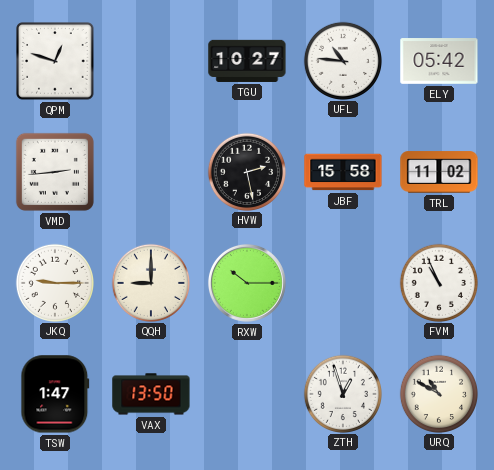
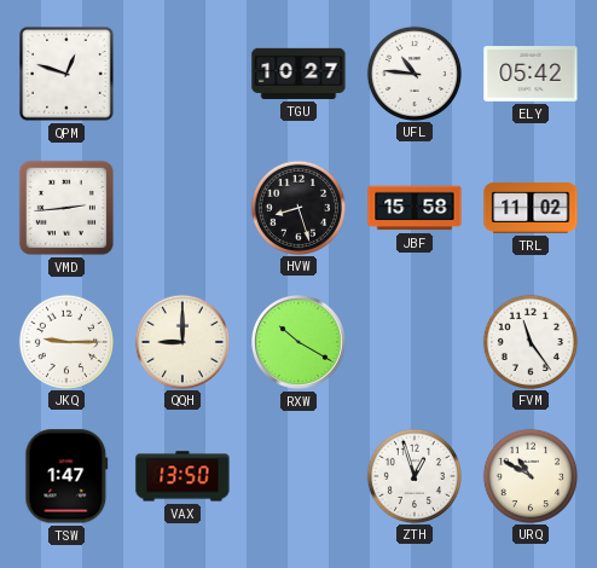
HVW: 2:28 -> 8:27 (297, 207)
RXW: 10:15 -> 10:20 (298, 342)
FVM: 10:56 -> 11:24 (529, 341)
